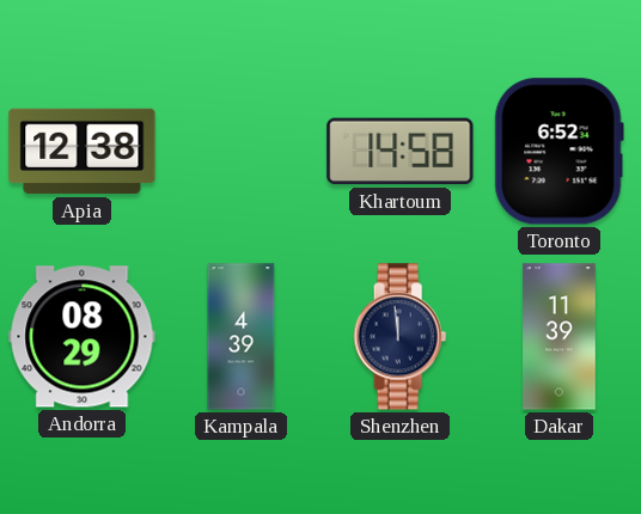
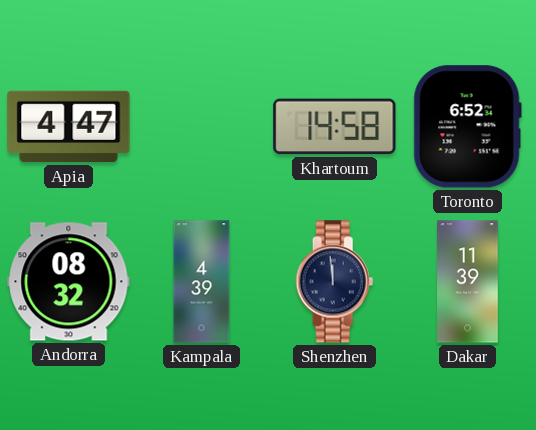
Apia: 12:38 -> 4:47 (69, 127)
Andorra: 08:29 -> 08:32 (69, 282)
